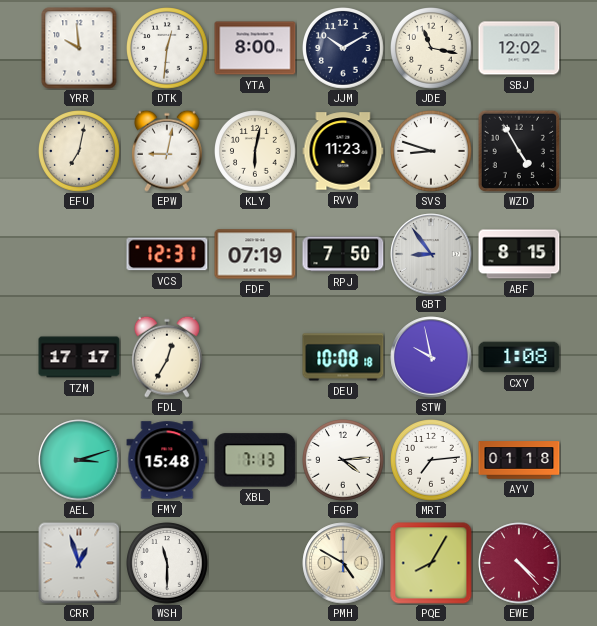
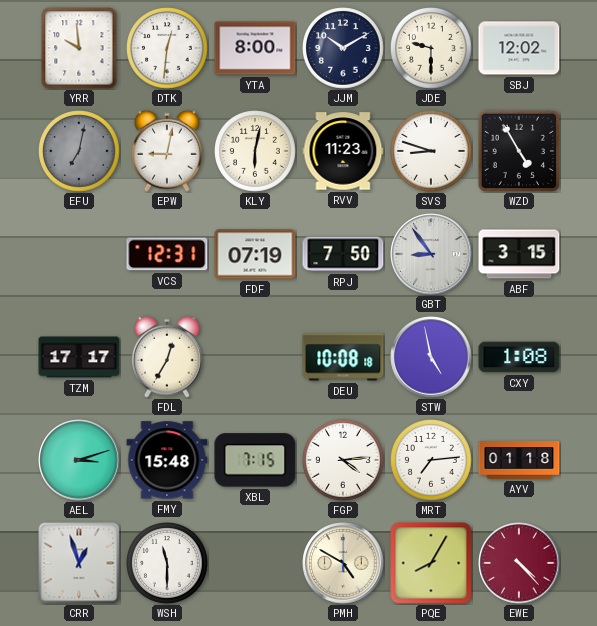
JDE: 11:17 -> 9:30 (432, 49)
EFU dial: cream -> grey (80, 152)
ABF: 8:15 -> 3:15 (519, 254)
STW: 9:58 -> 4:58 (431, 357)
XBL: 7:13 -> 7:15 (255, 460)
